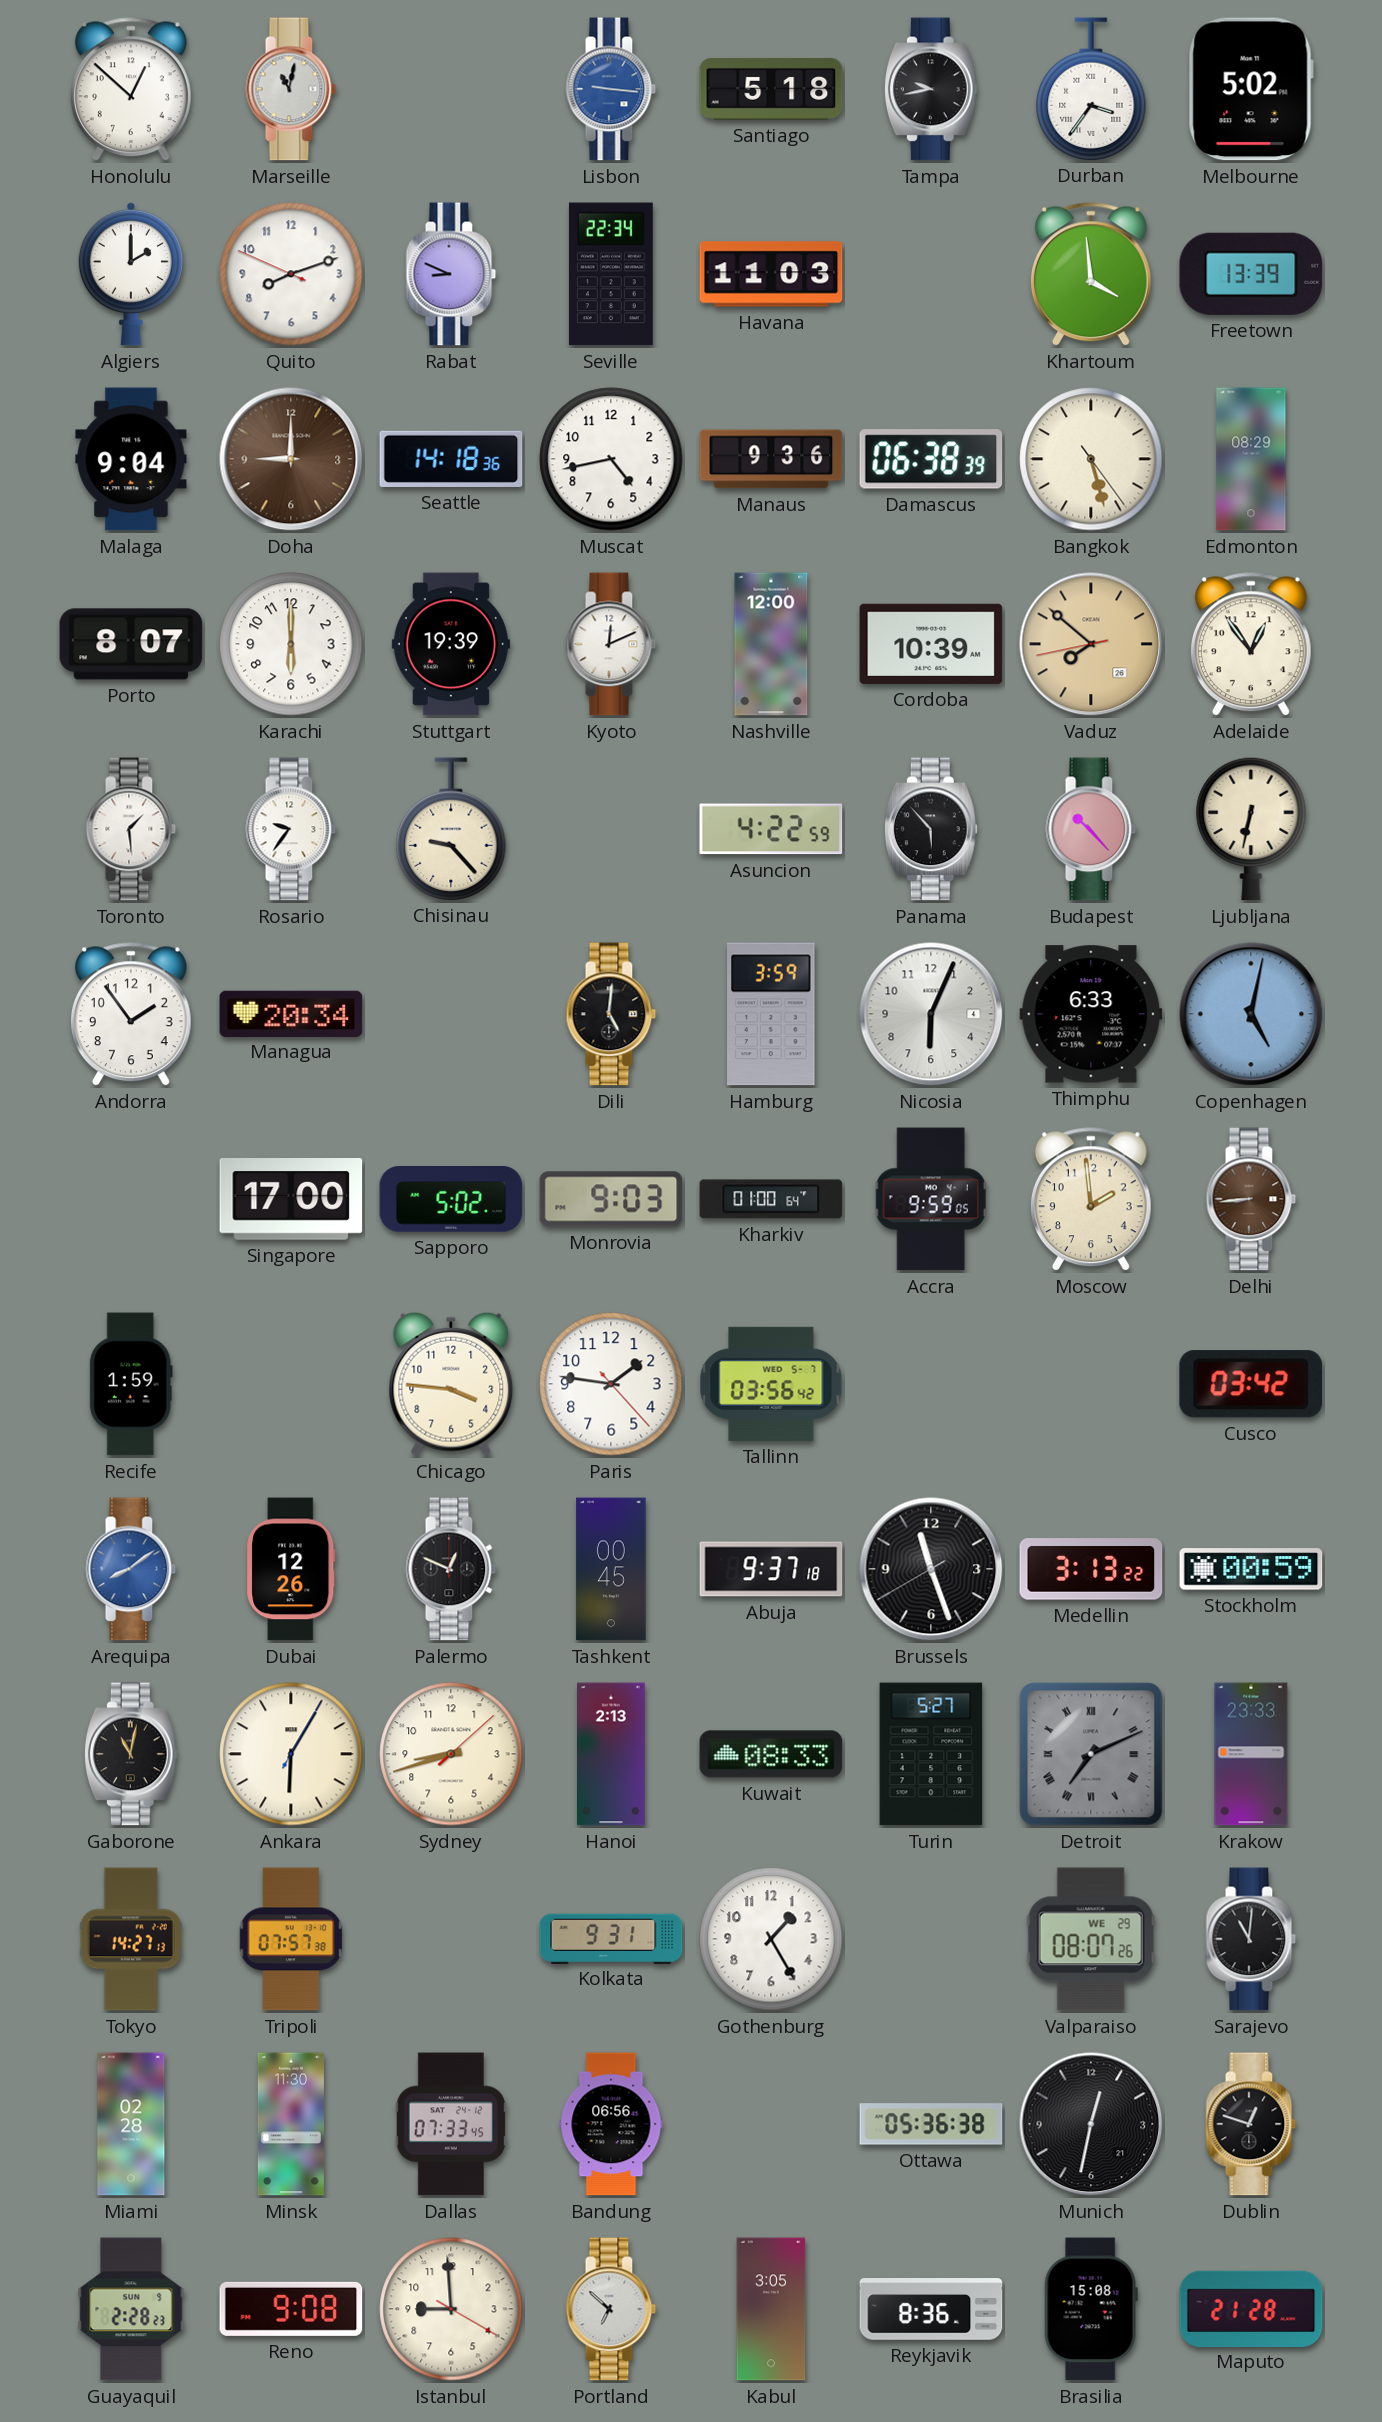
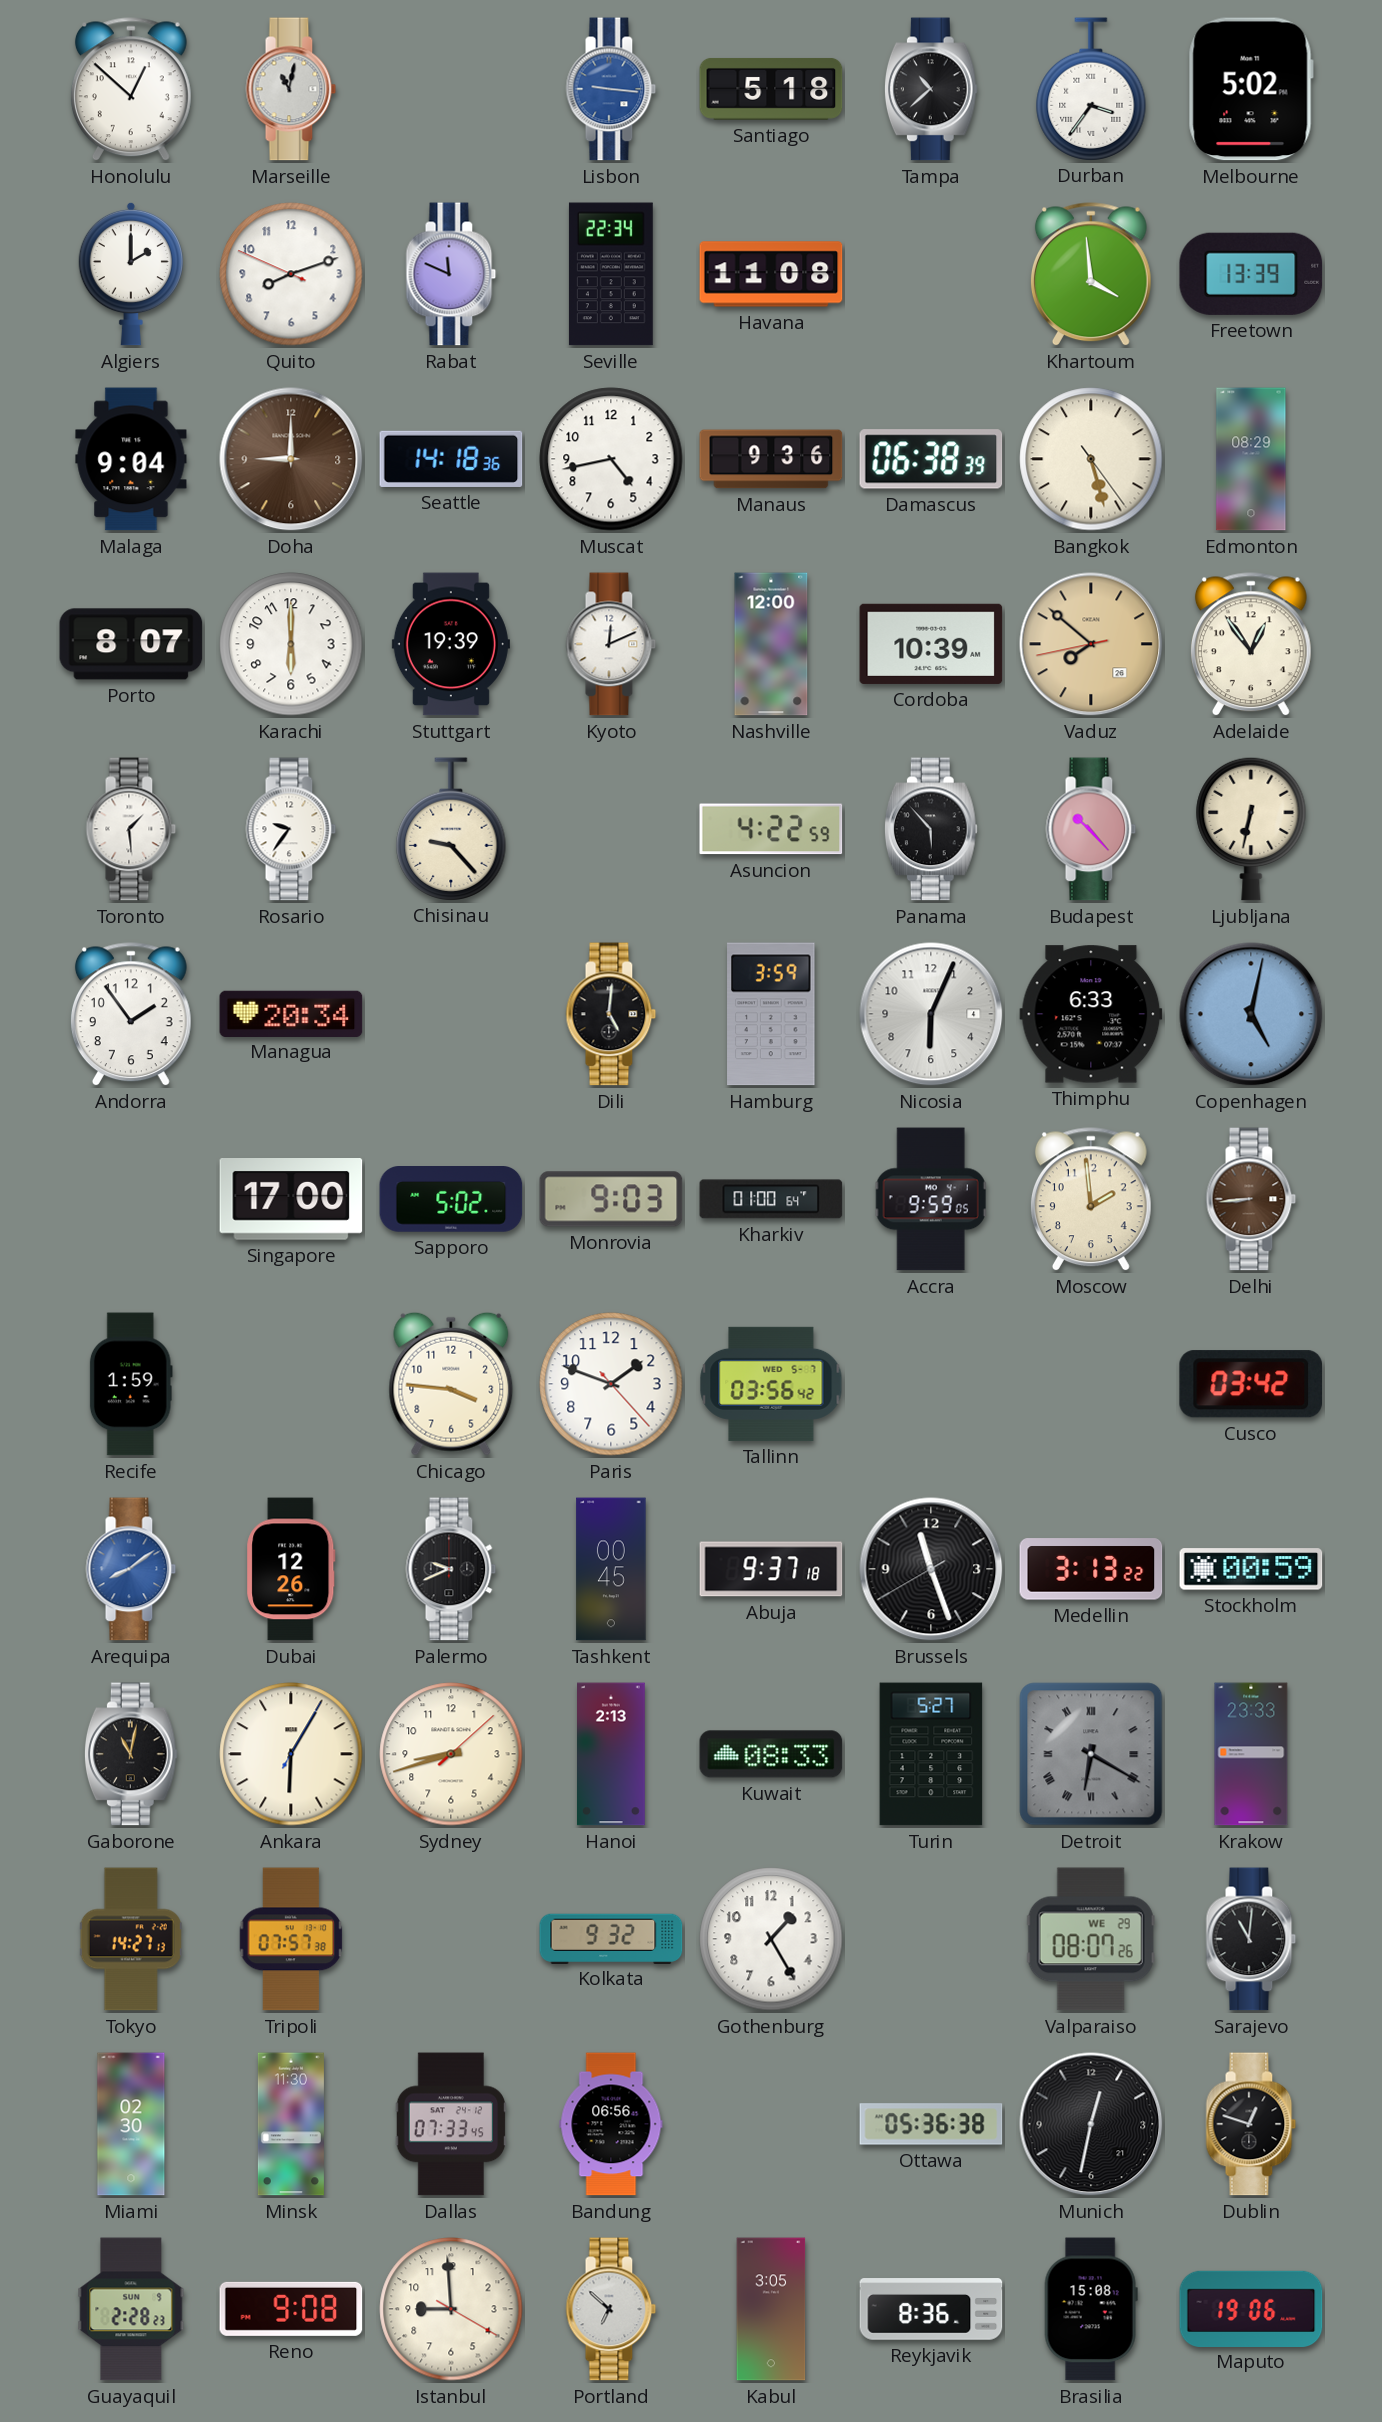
Tampa: 9:43 -> 10:38 (931, 89)
Rabat: 8:49 -> 11:49 (451, 274)
Havana: 11:03 -> 11:08 (771, 274)
Paris: 1:46 -> 1:48 (611, 1384)
Palermo: 12:49 -> 9:41 (451, 1569)
Detroit: 7:11 -> 6:20 (1091, 1754)
Kolkata: 9:31 -> 9:32 (611, 1938)
Miami: 02:28 -> 02:30 (131, 2124)
Maputo: 21:28 -> 19:06 (1251, 2308)
